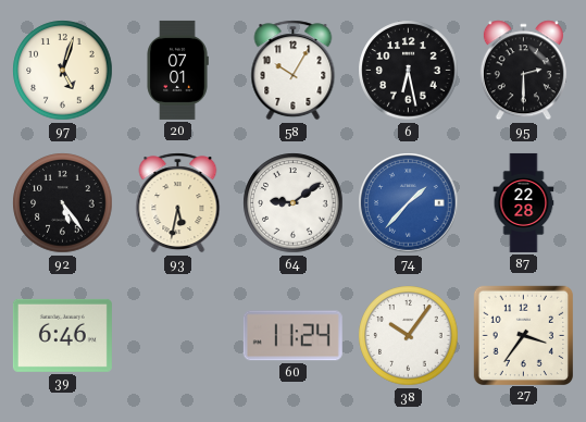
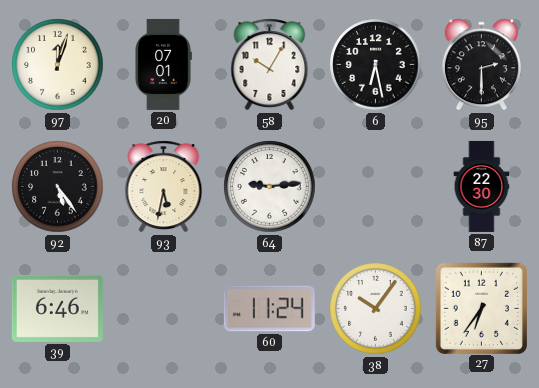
97: 5:03 -> 12:03 (58, 65)
64: 9:09 -> 9:14 (270, 187)
74: 1:37 -> none (409, 203)
87: 22:28 -> 22:30 (482, 186)
27: 3:36 -> 6:36 (481, 308)
